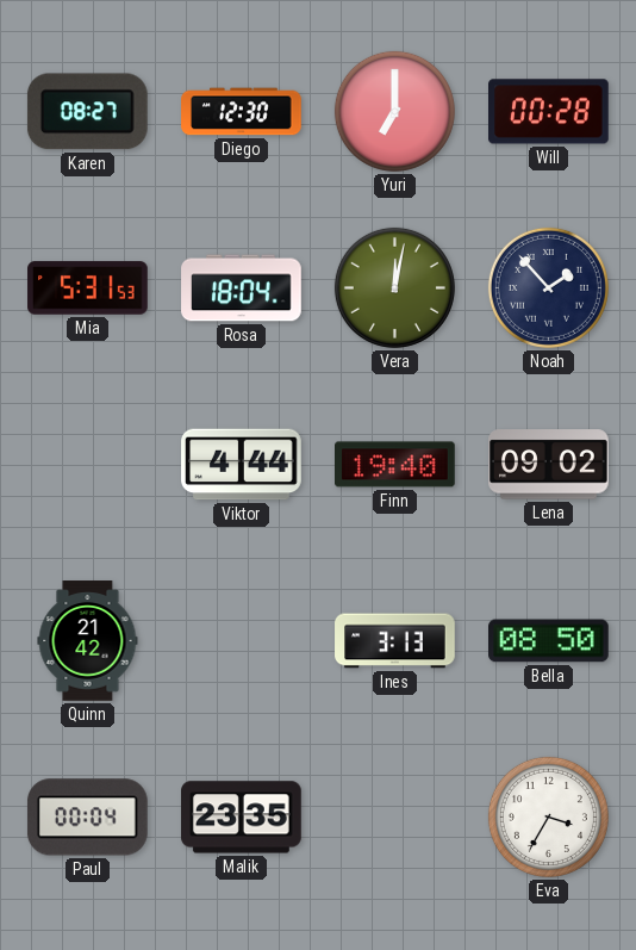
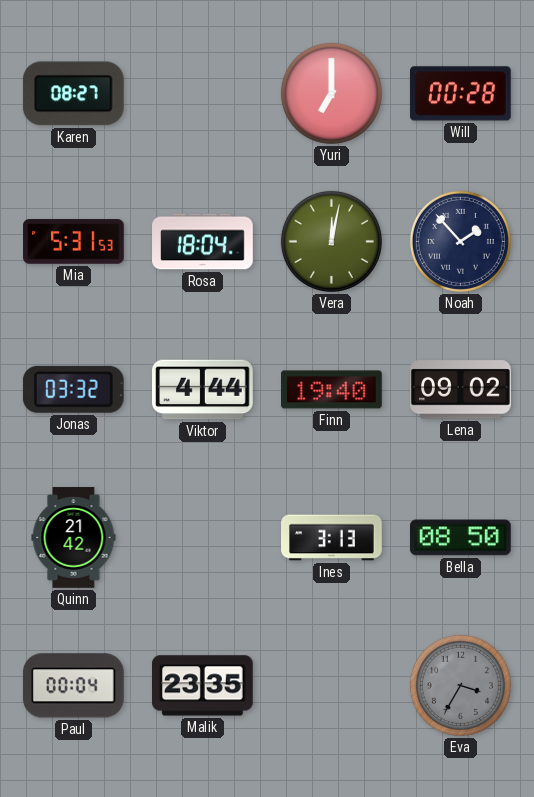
Diego: 12:30 -> none (242, 112)
Jonas: none -> 03:32 (73, 389)
Eva dial: white -> grey (460, 685)
